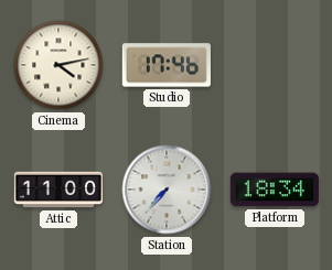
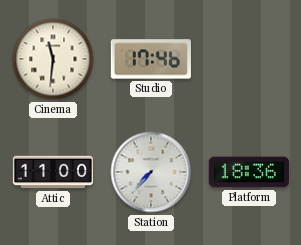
Cinema: 4:13 -> 11:31 (53, 59)
Platform: 18:34 -> 18:36 (249, 172)
